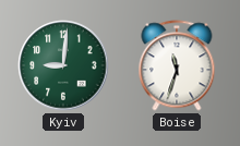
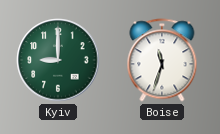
Kyiv: 9:01 -> 9:00 (58, 60)
